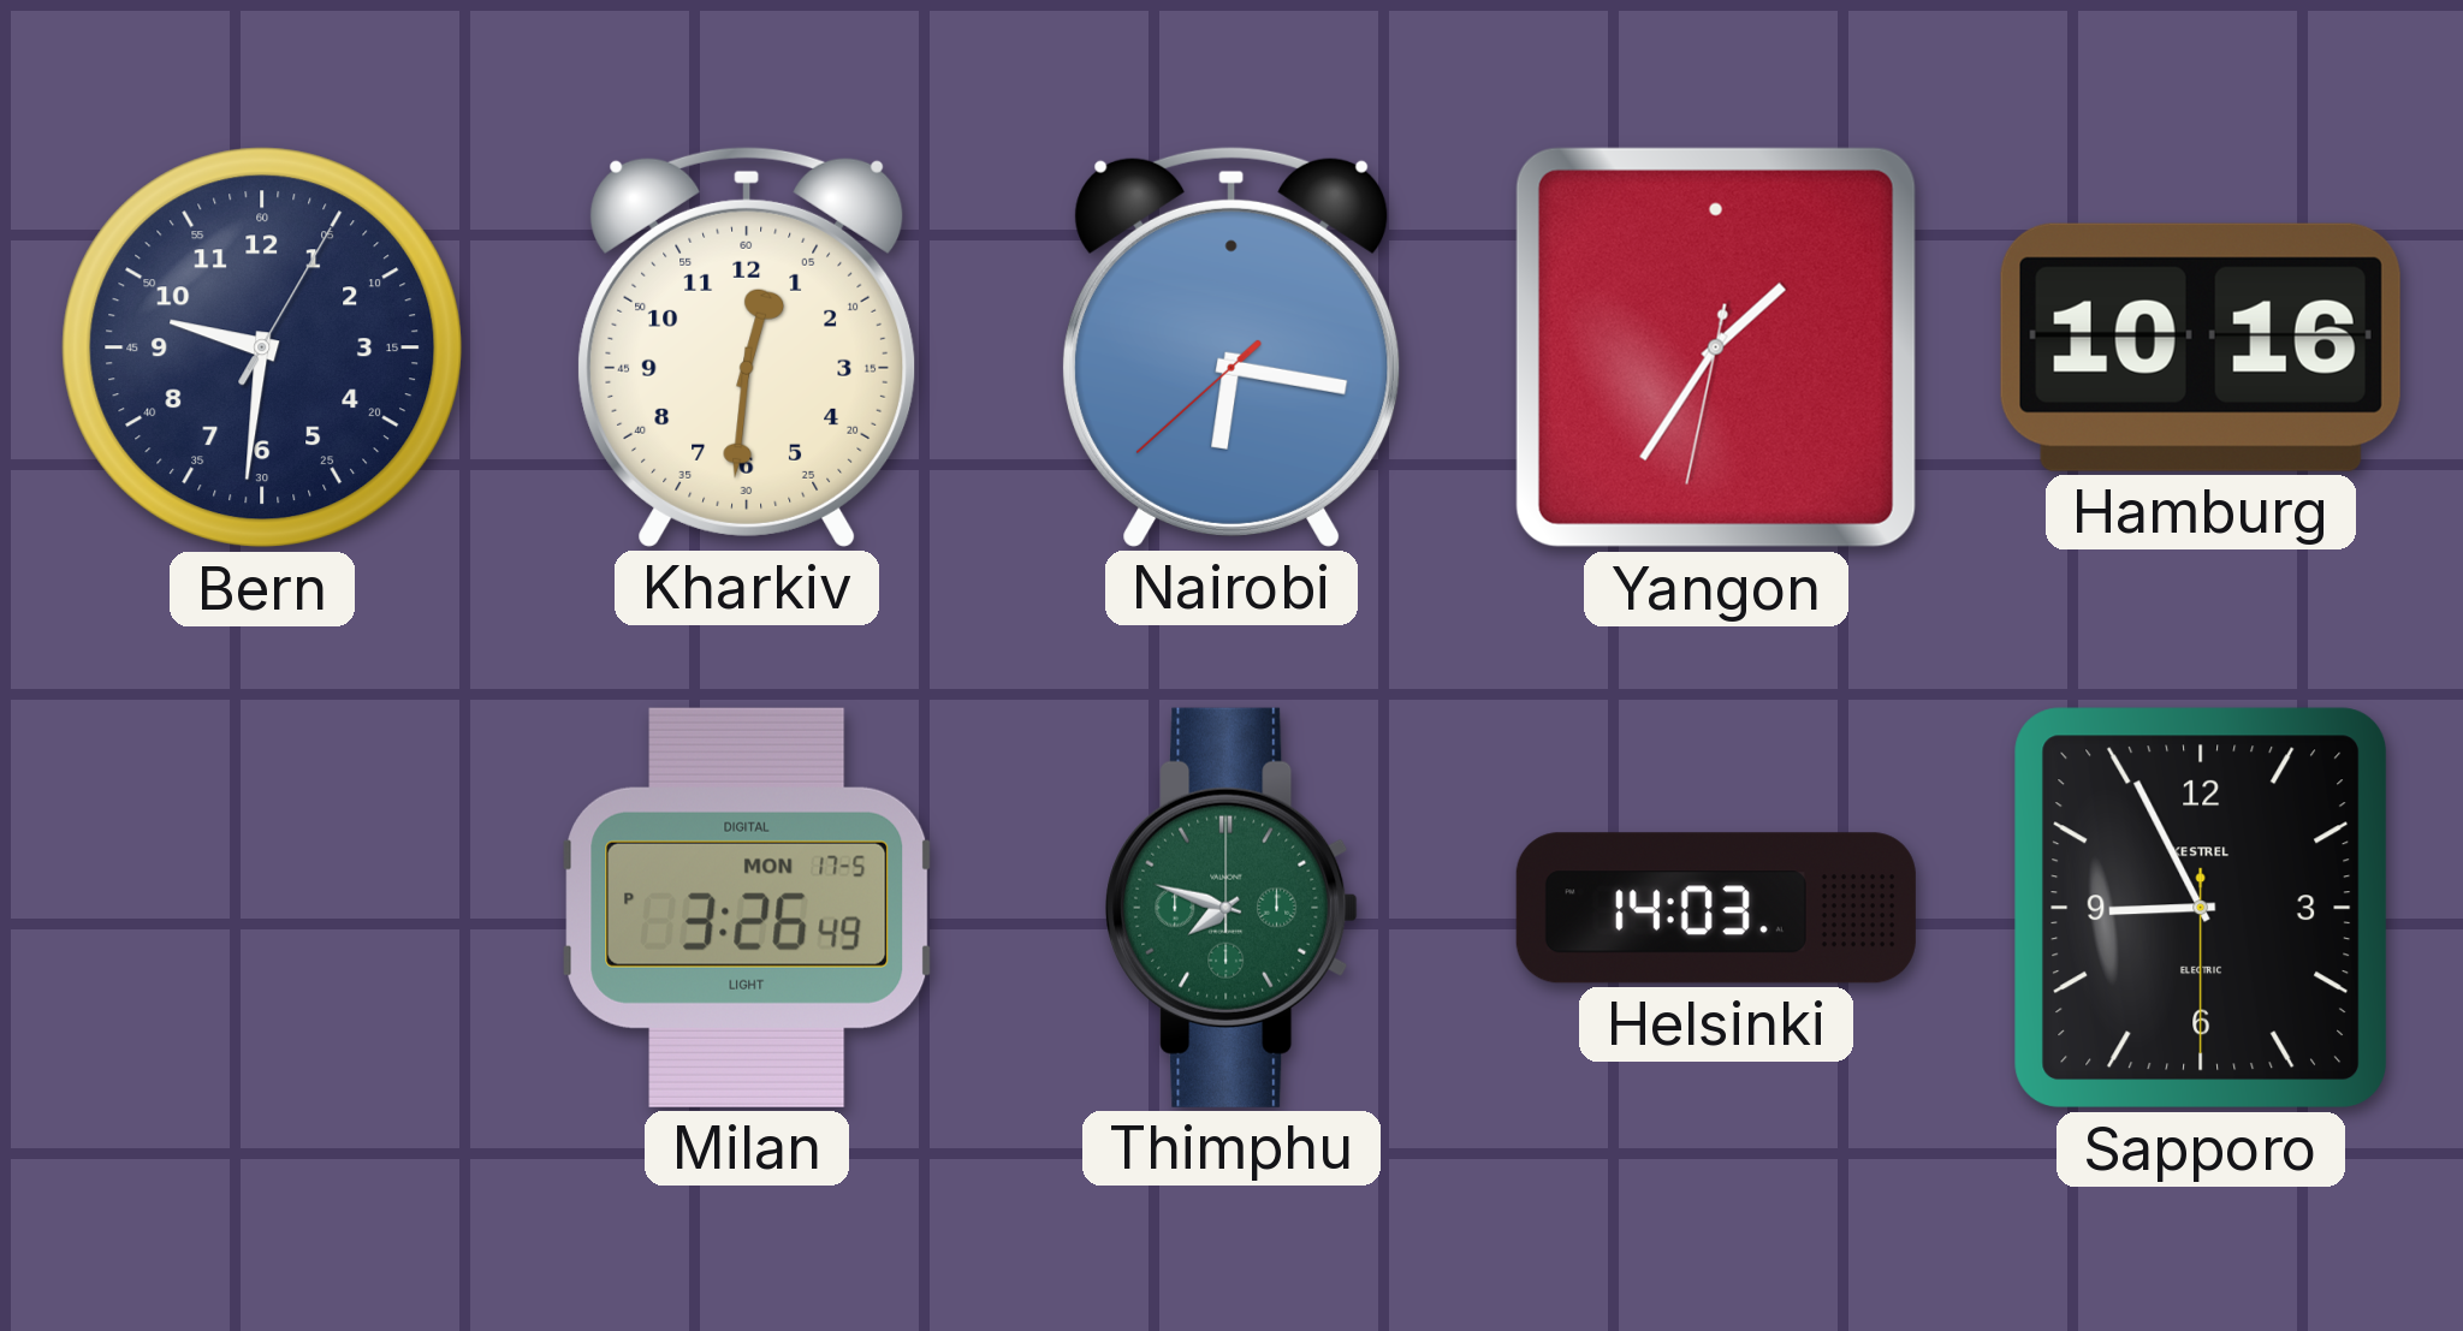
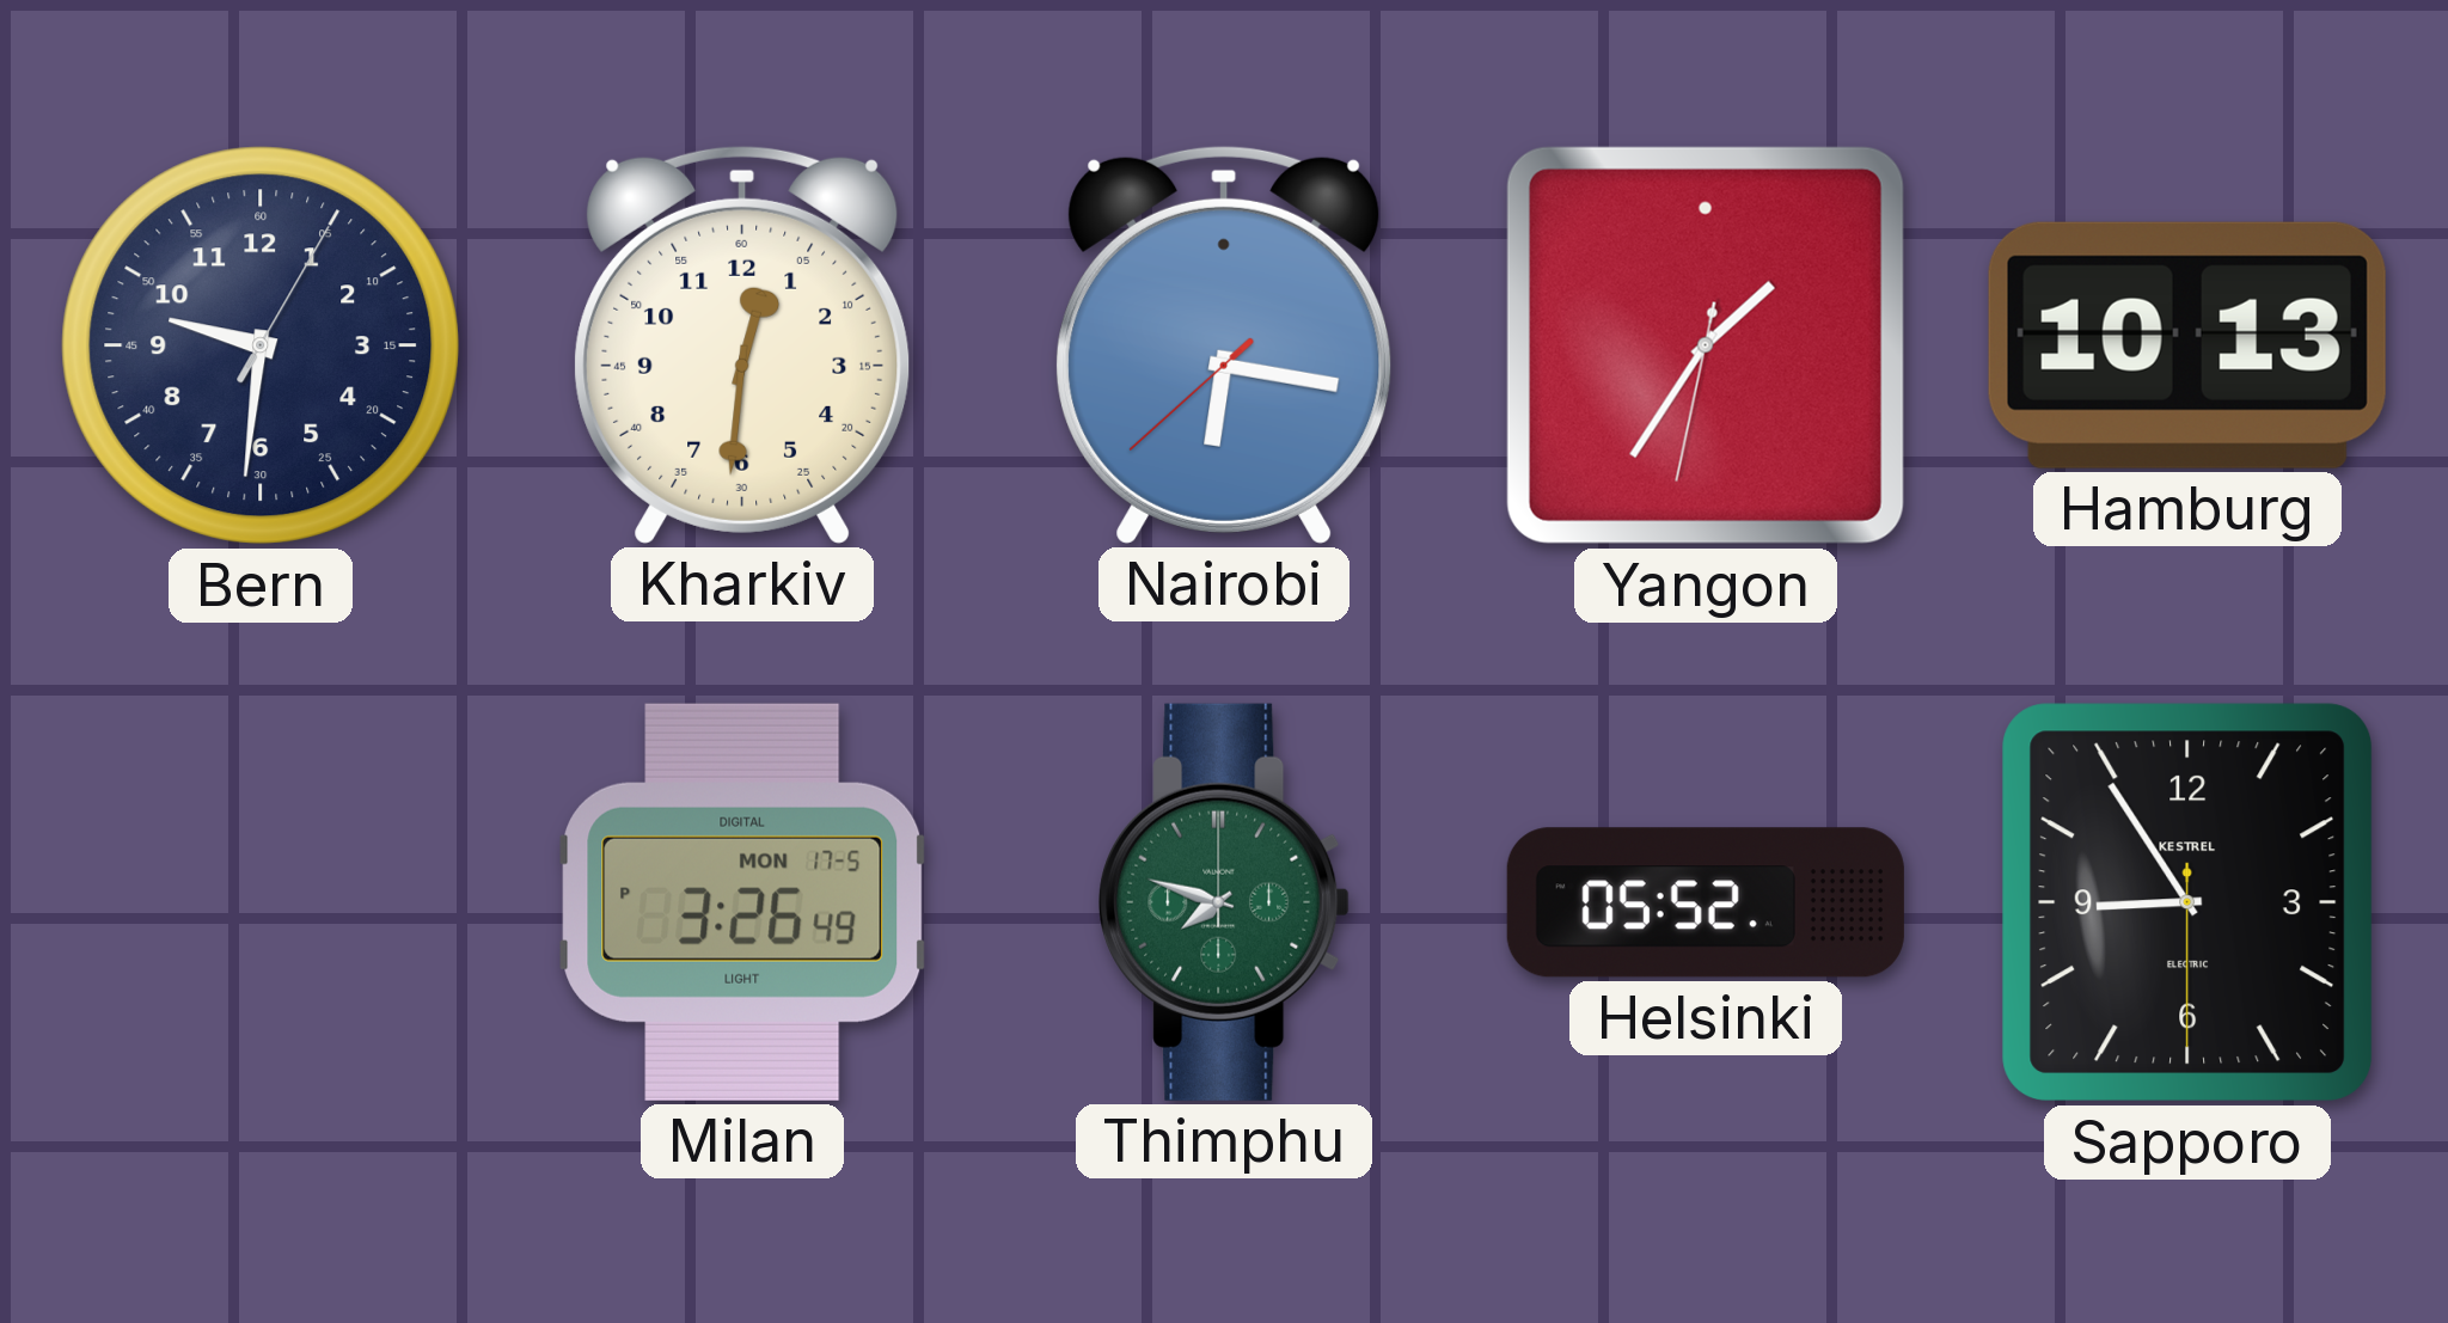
Hamburg: 10:16 -> 10:13 (2187, 345)
Helsinki: 14:03 -> 05:52 (1706, 902)
Sapporo: 8:55 -> 8:54 (2187, 902)
